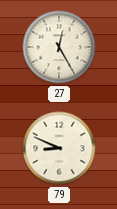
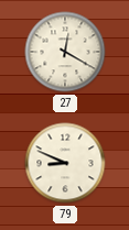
27: 12:25 -> 12:20 (65, 52)
